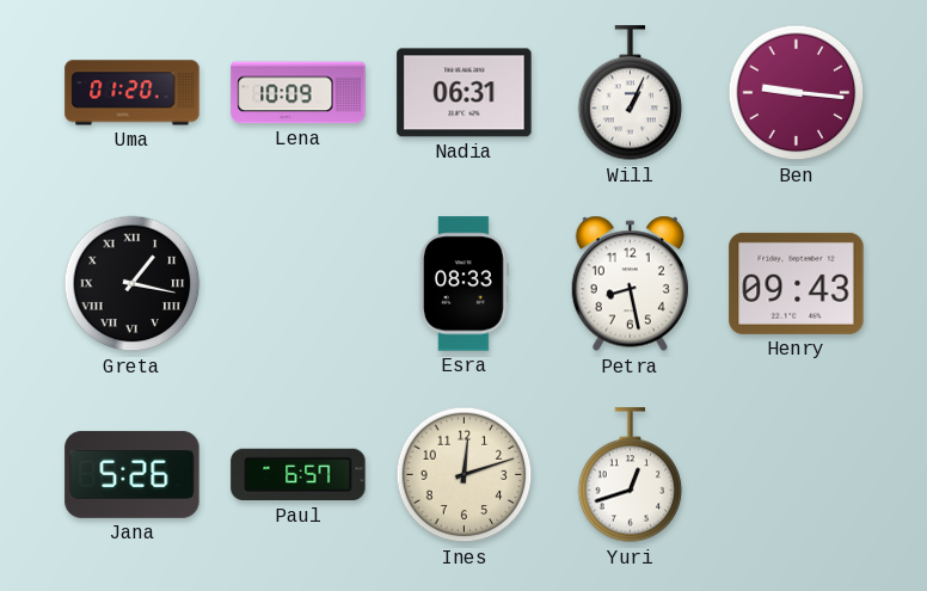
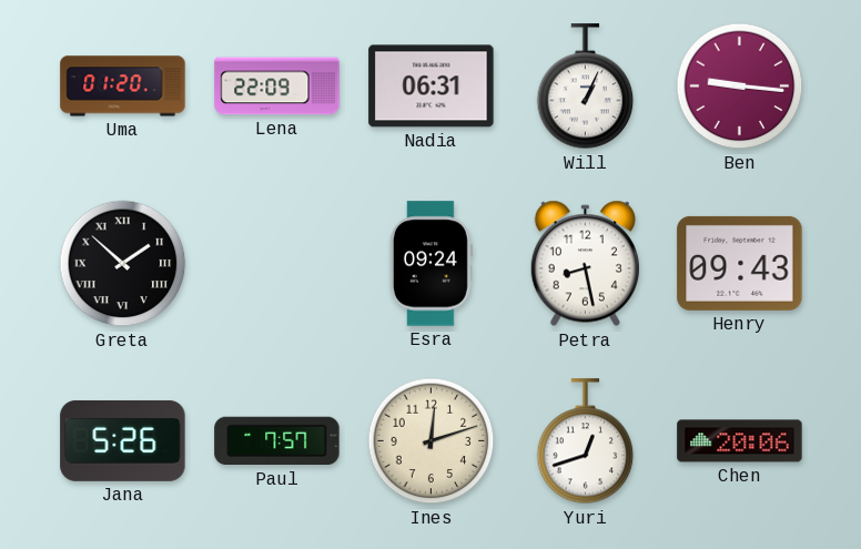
Lena: 10:09 -> 22:09 (277, 87)
Greta: 1:17 -> 1:52 (123, 264)
Esra: 08:33 -> 09:24 (430, 264)
Paul: 6:57 -> 7:57 (277, 441)
Chen: none -> 20:06 (740, 441)
